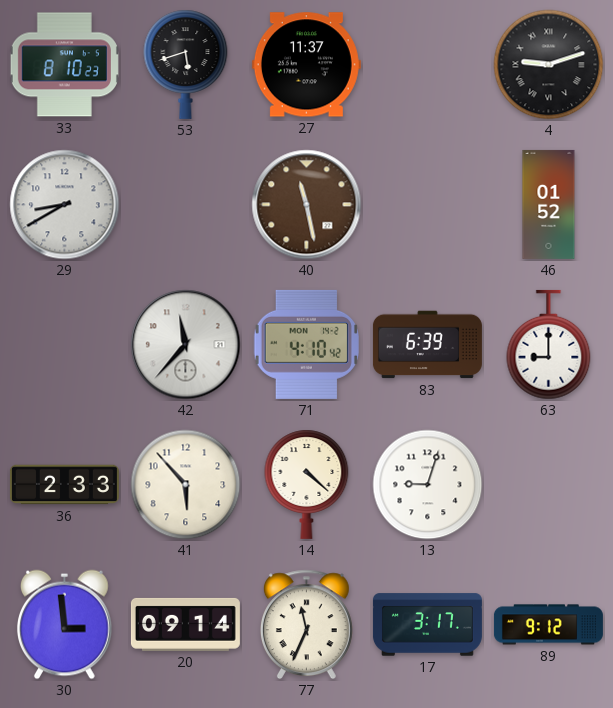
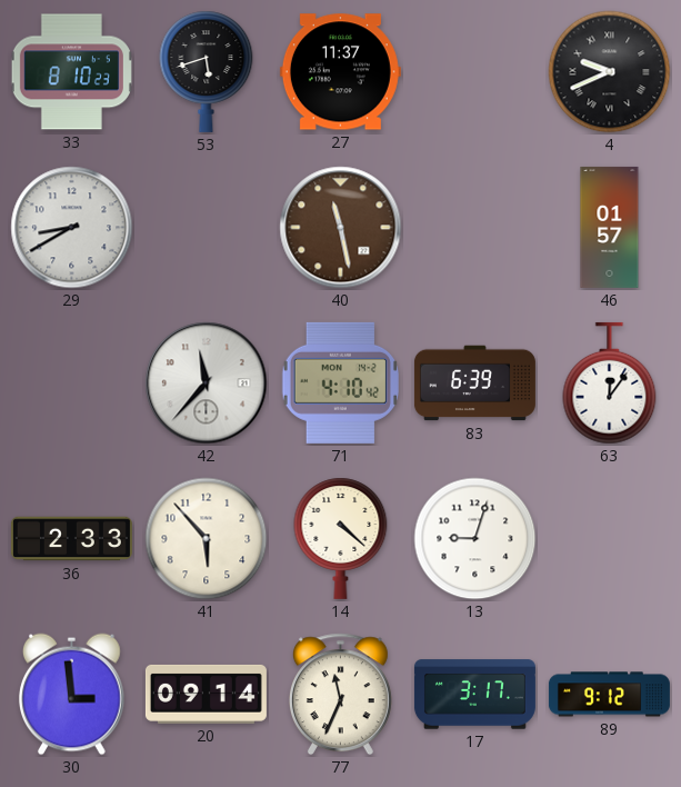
4: 9:12 -> 9:41 (610, 72)
46: 01:52 -> 01:57 (610, 227)
63: 9:00 -> 12:06 (610, 383)
